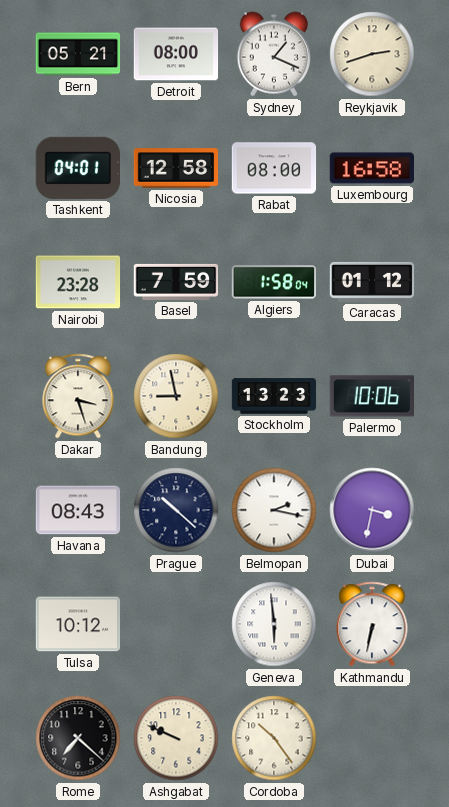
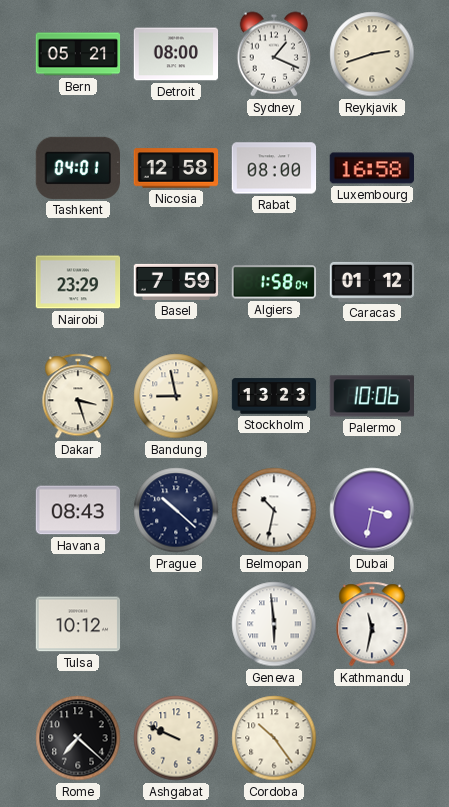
Nairobi: 23:28 -> 23:29 (78, 282)
Belmopan: 2:17 -> 10:32 (274, 510)
Kathmandu: 6:32 -> 11:32 (372, 624)
